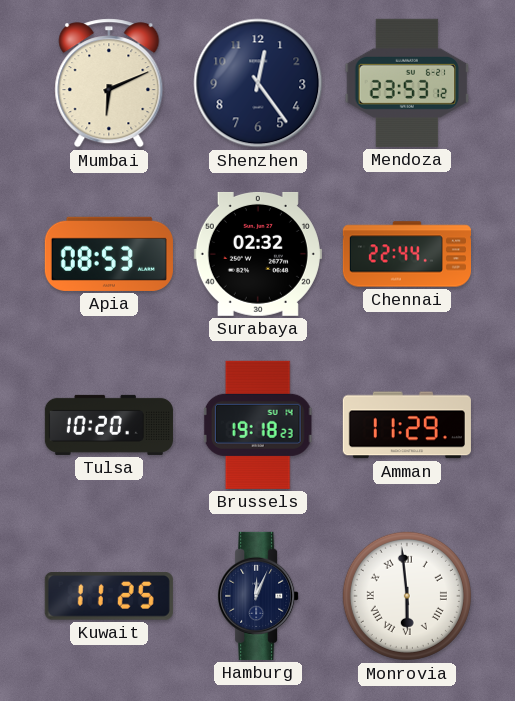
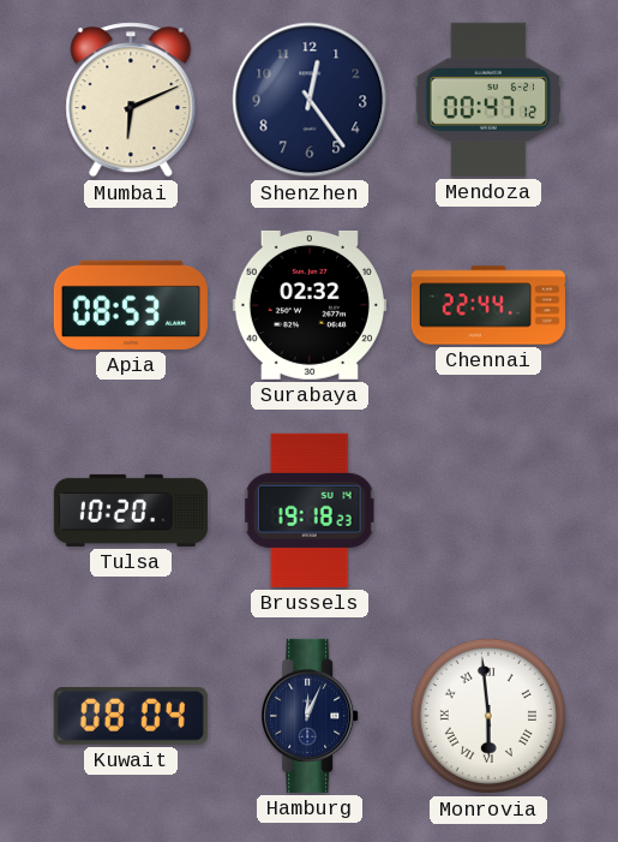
Mendoza: 23:53 -> 00:47 (488, 100)
Amman: 11:29 -> none (407, 425)
Kuwait: 11:25 -> 08:04 (131, 716)
